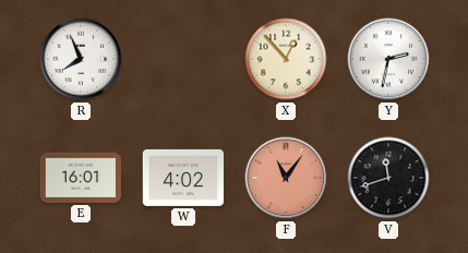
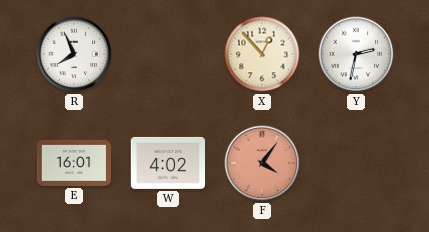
F: 11:06 -> 4:06 (262, 163)
V: 11:42 -> none (388, 178)
